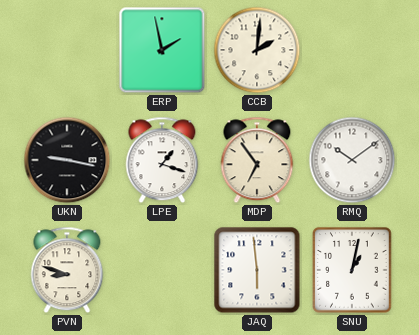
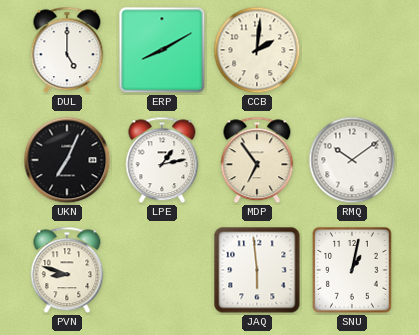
DUL: none -> 5:00 (67, 50)
ERP: 1:58 -> 8:10 (162, 50)
UKN: 9:17 -> 7:04 (67, 160)
LPE: 1:18 -> 1:13 (162, 160)
